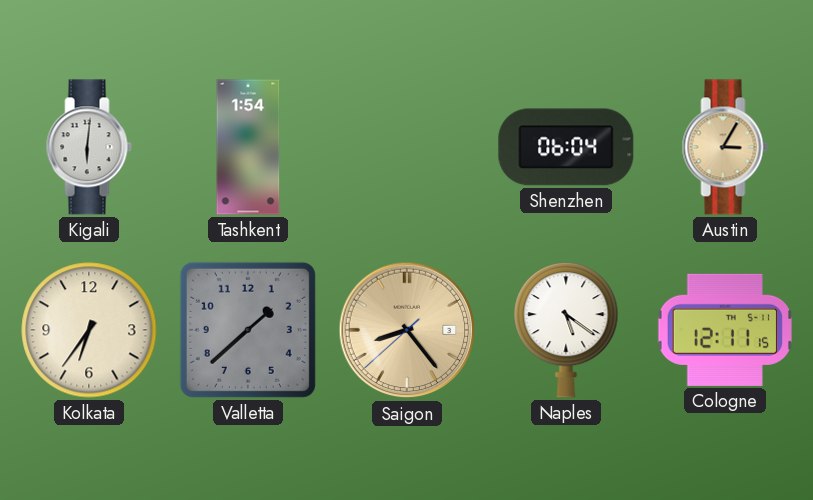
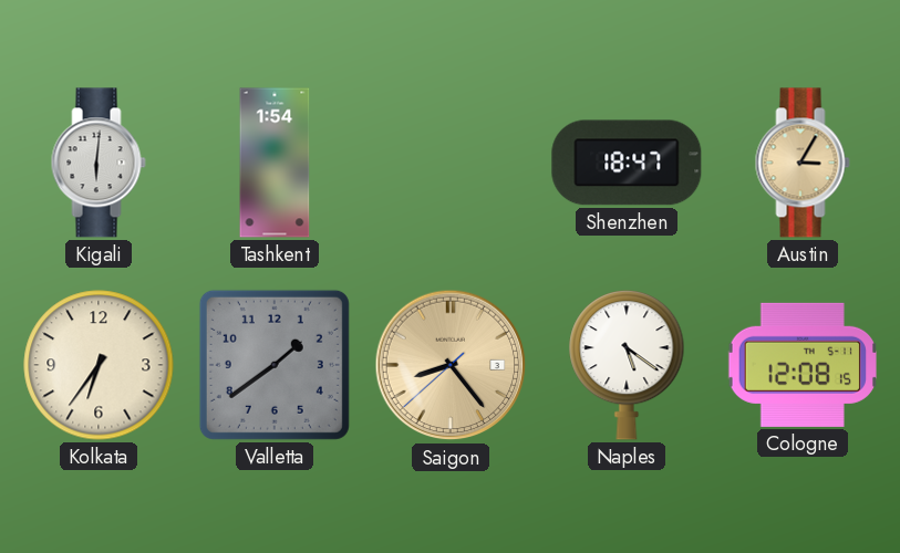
Shenzhen: 06:04 -> 18:47 (627, 163)
Valletta: 1:38 -> 1:39 (275, 365)
Cologne: 12:11 -> 12:08 (803, 365)
